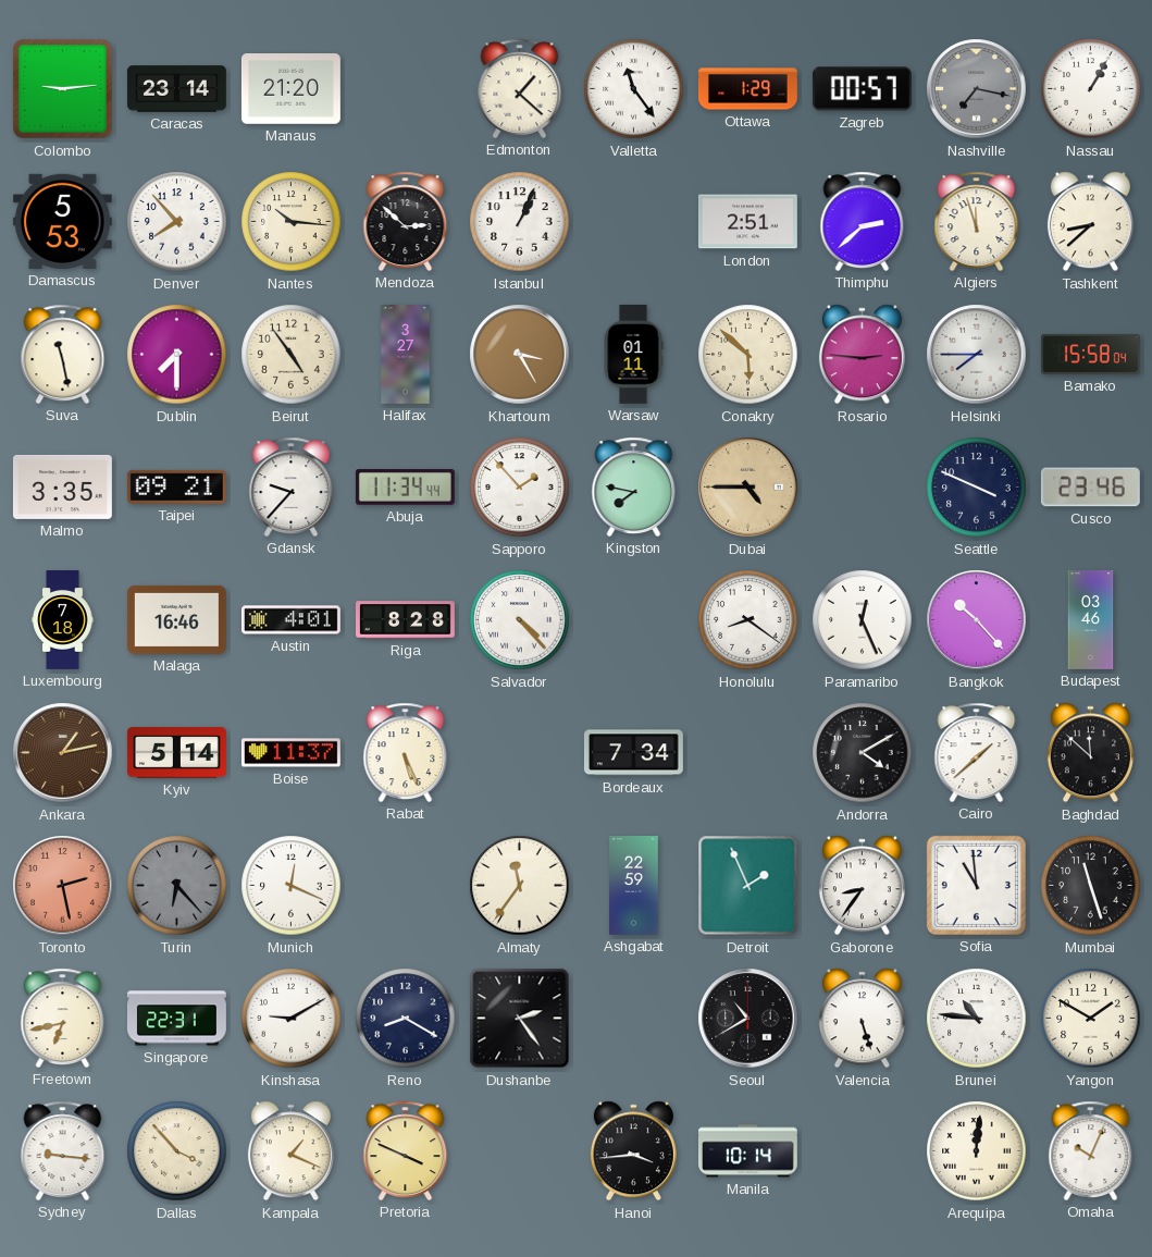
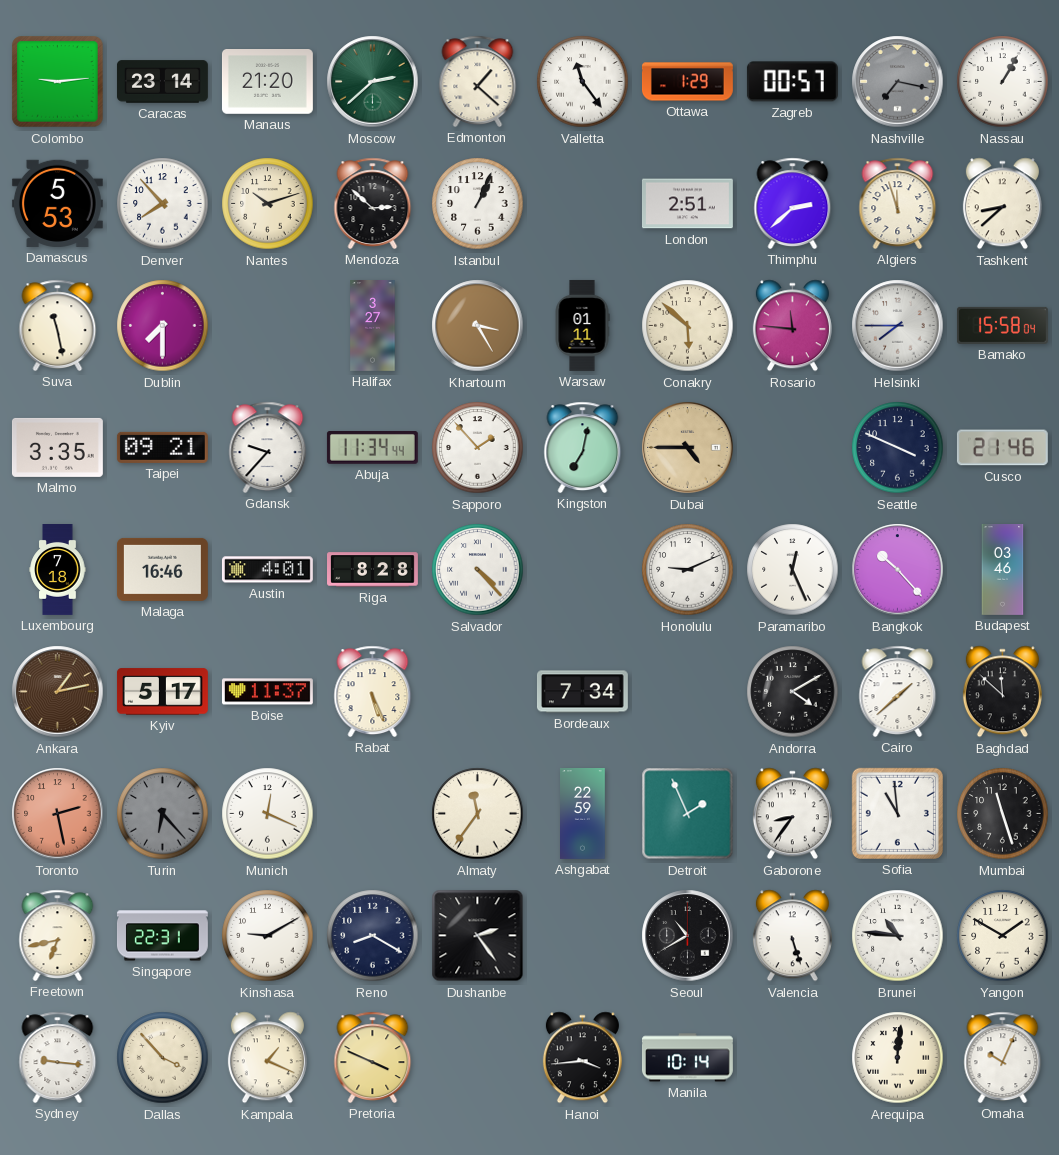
Moscow: none -> 2:38 (373, 82)
Nantes: 10:16 -> 10:12 (268, 204)
Beirut: 4:54 -> none (292, 355)
Rosario: 2:46 -> 11:46 (792, 326)
Kingston: 7:47 -> 7:02 (583, 447)
Cusco: 23:46 -> 21:46 (1002, 448)
Honolulu: 8:21 -> 9:11 (688, 570)
Kyiv: 5:14 -> 5:17 (162, 692)
